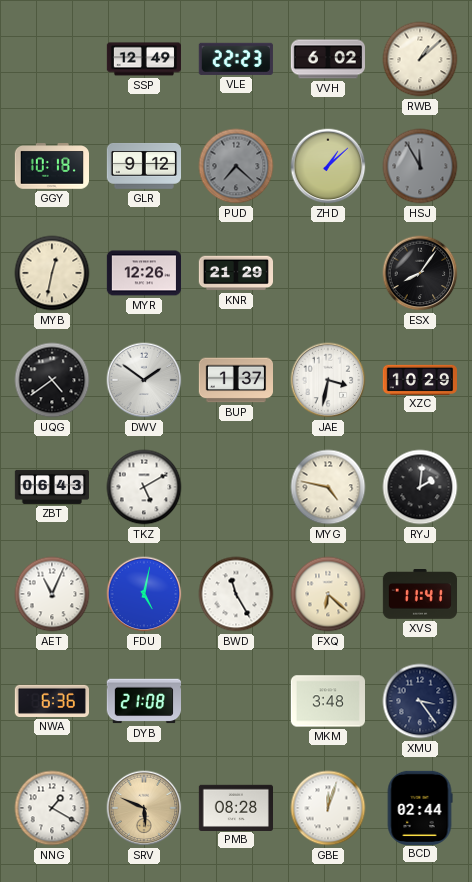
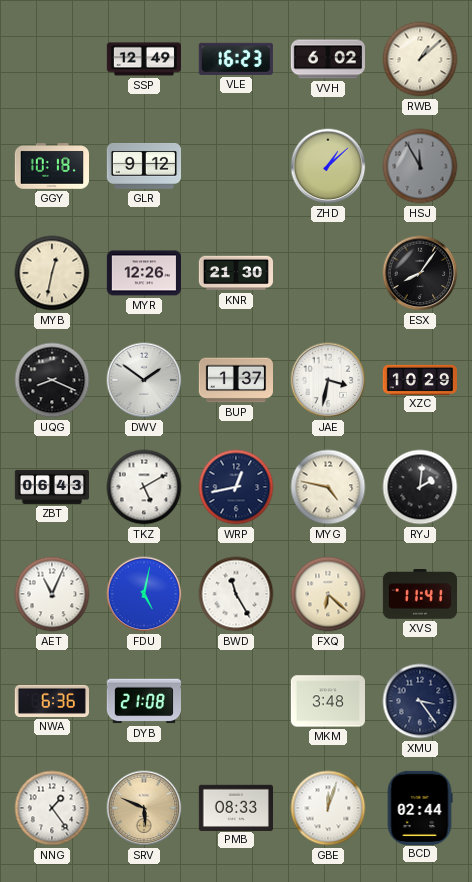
VLE: 22:23 -> 16:23 (236, 59)
PUD: 7:22 -> none (236, 166)
KNR: 21:29 -> 21:30 (235, 273)
UQG: 4:39 -> 8:19 (52, 380)
WRP: none -> 12:43 (236, 487)
NNG: 1:20 -> 1:24 (52, 808)
PMB: 08:28 -> 08:33 (235, 807)
